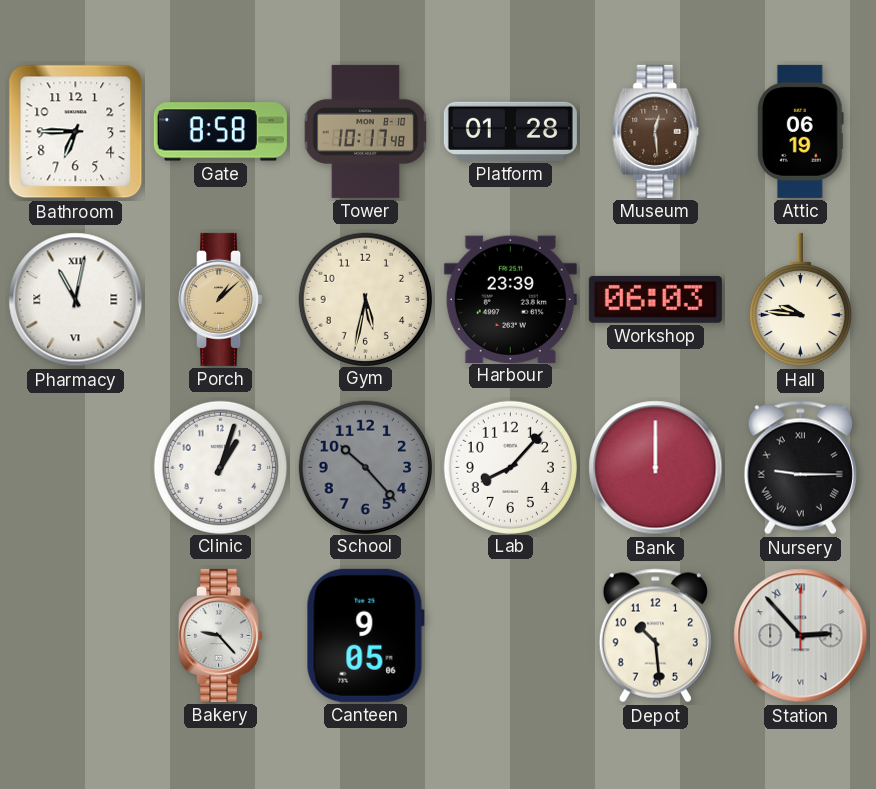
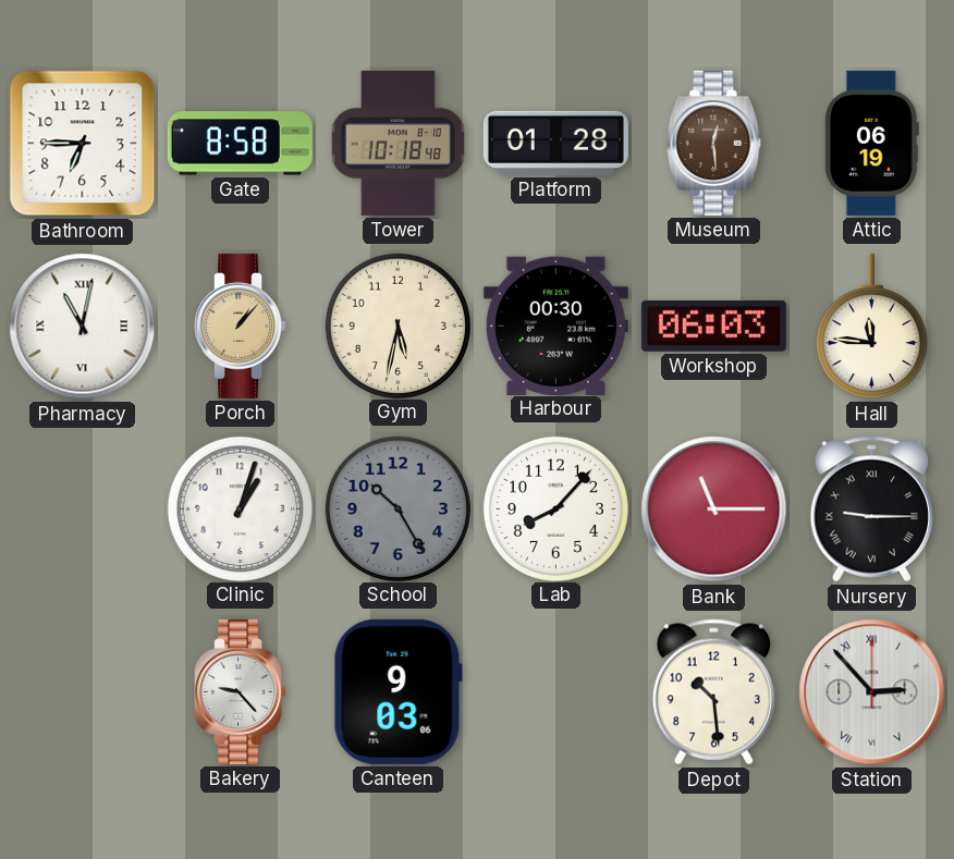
Tower: 10:17 -> 10:18 (399, 143)
Porch: 1:08 -> 1:07 (241, 326)
Harbour: 23:39 -> 00:30 (555, 326)
Hall: 9:46 -> 11:46 (871, 327)
School: 10:23 -> 10:25 (397, 508)
Bank: 12:00 -> 11:15 (714, 510)
Canteen: 9:05 -> 9:03 (397, 691)
